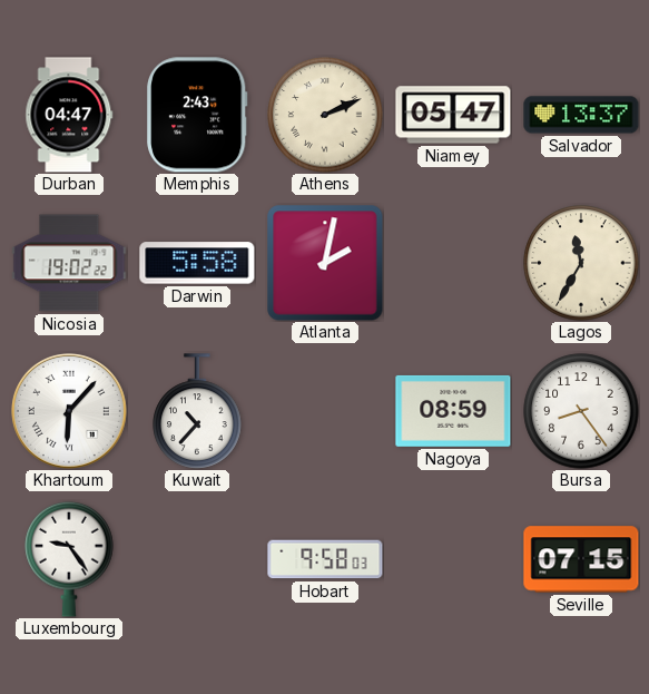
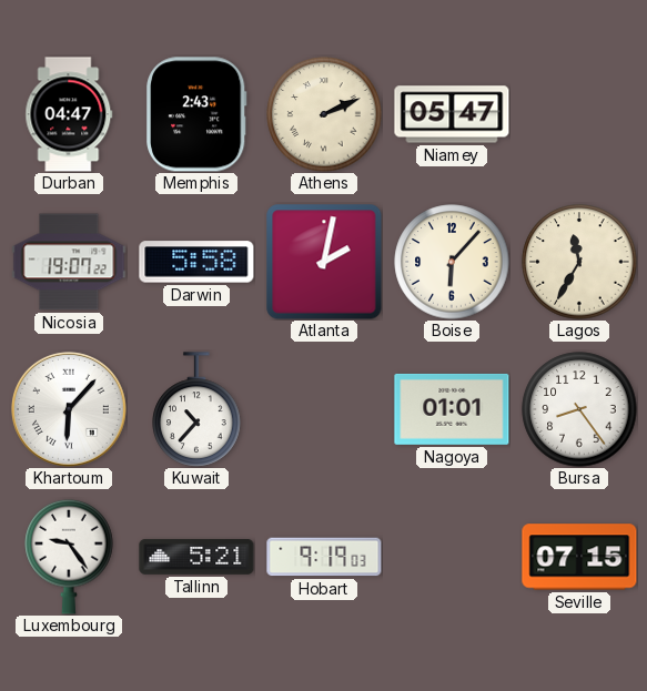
Salvador: 13:37 -> none (581, 115)
Nicosia: 19:02 -> 19:07 (69, 262)
Boise: none -> 6:07 (452, 262)
Nagoya: 08:59 -> 01:01 (452, 409)
Tallinn: none -> 5:21 (196, 557)
Hobart: 9:58 -> 9:19 (324, 557)
